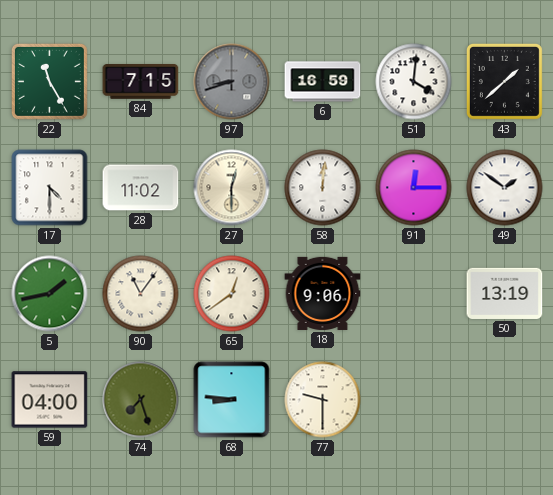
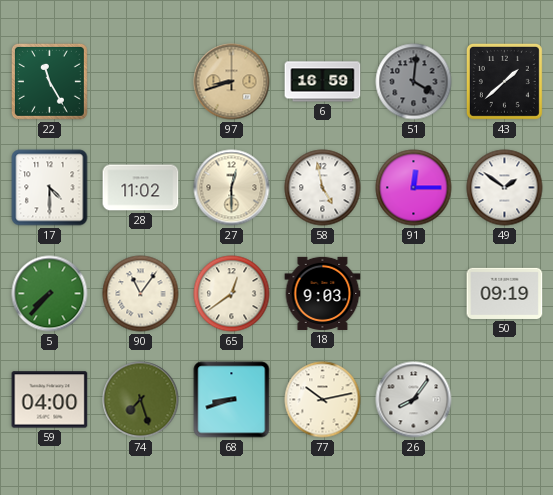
84: 7:15 -> none (141, 82)
97 dial: grey -> champagne (232, 82)
51 dial: white -> grey (414, 82)
58: 12:01 -> 4:58 (323, 188)
5: 1:43 -> 7:37 (50, 294)
18: 9:06 -> 9:03 (323, 293)
50: 13:19 -> 09:19 (505, 293)
68: 8:46 -> 8:42 (232, 400)
77: 9:30 -> 10:13 (323, 400)
26: none -> 8:06 (414, 400)
